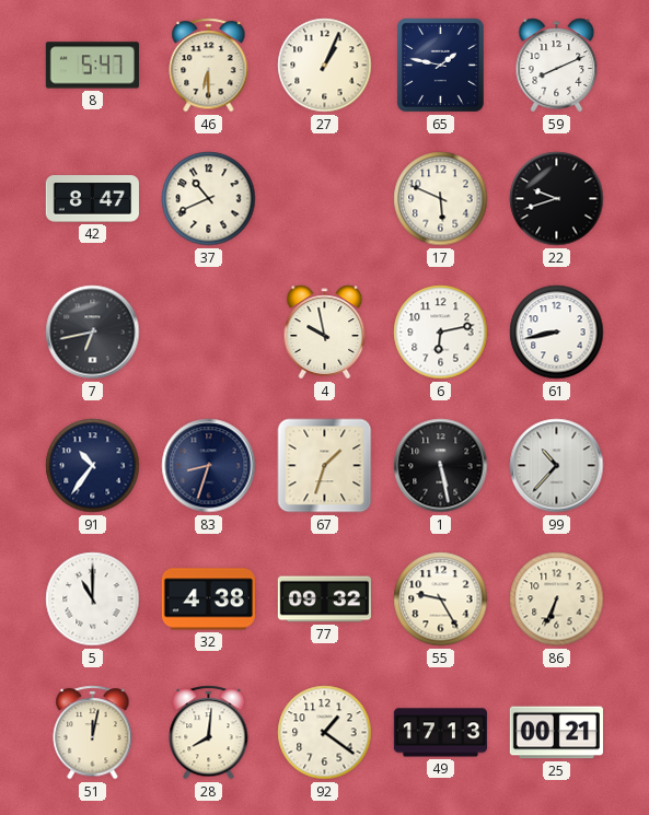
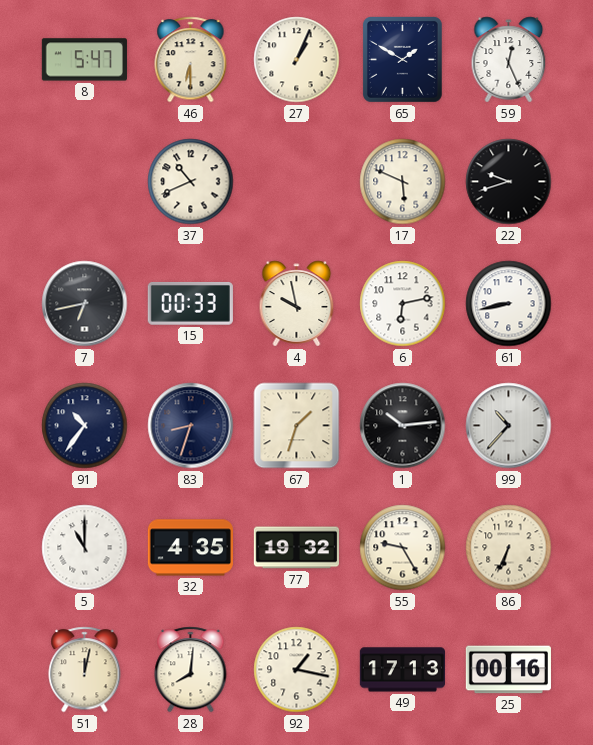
65: 1:47 -> 1:50 (402, 59)
59: 8:11 -> 12:26 (509, 60)
42: 8:47 -> none (92, 199)
15: none -> 00:33 (190, 304)
1: 5:28 -> 10:14 (403, 426)
32: 4:38 -> 4:35 (190, 548)
77: 09:32 -> 19:32 (296, 548)
92: 1:21 -> 1:17 (297, 670)
25: 00:21 -> 00:16 (508, 670)
